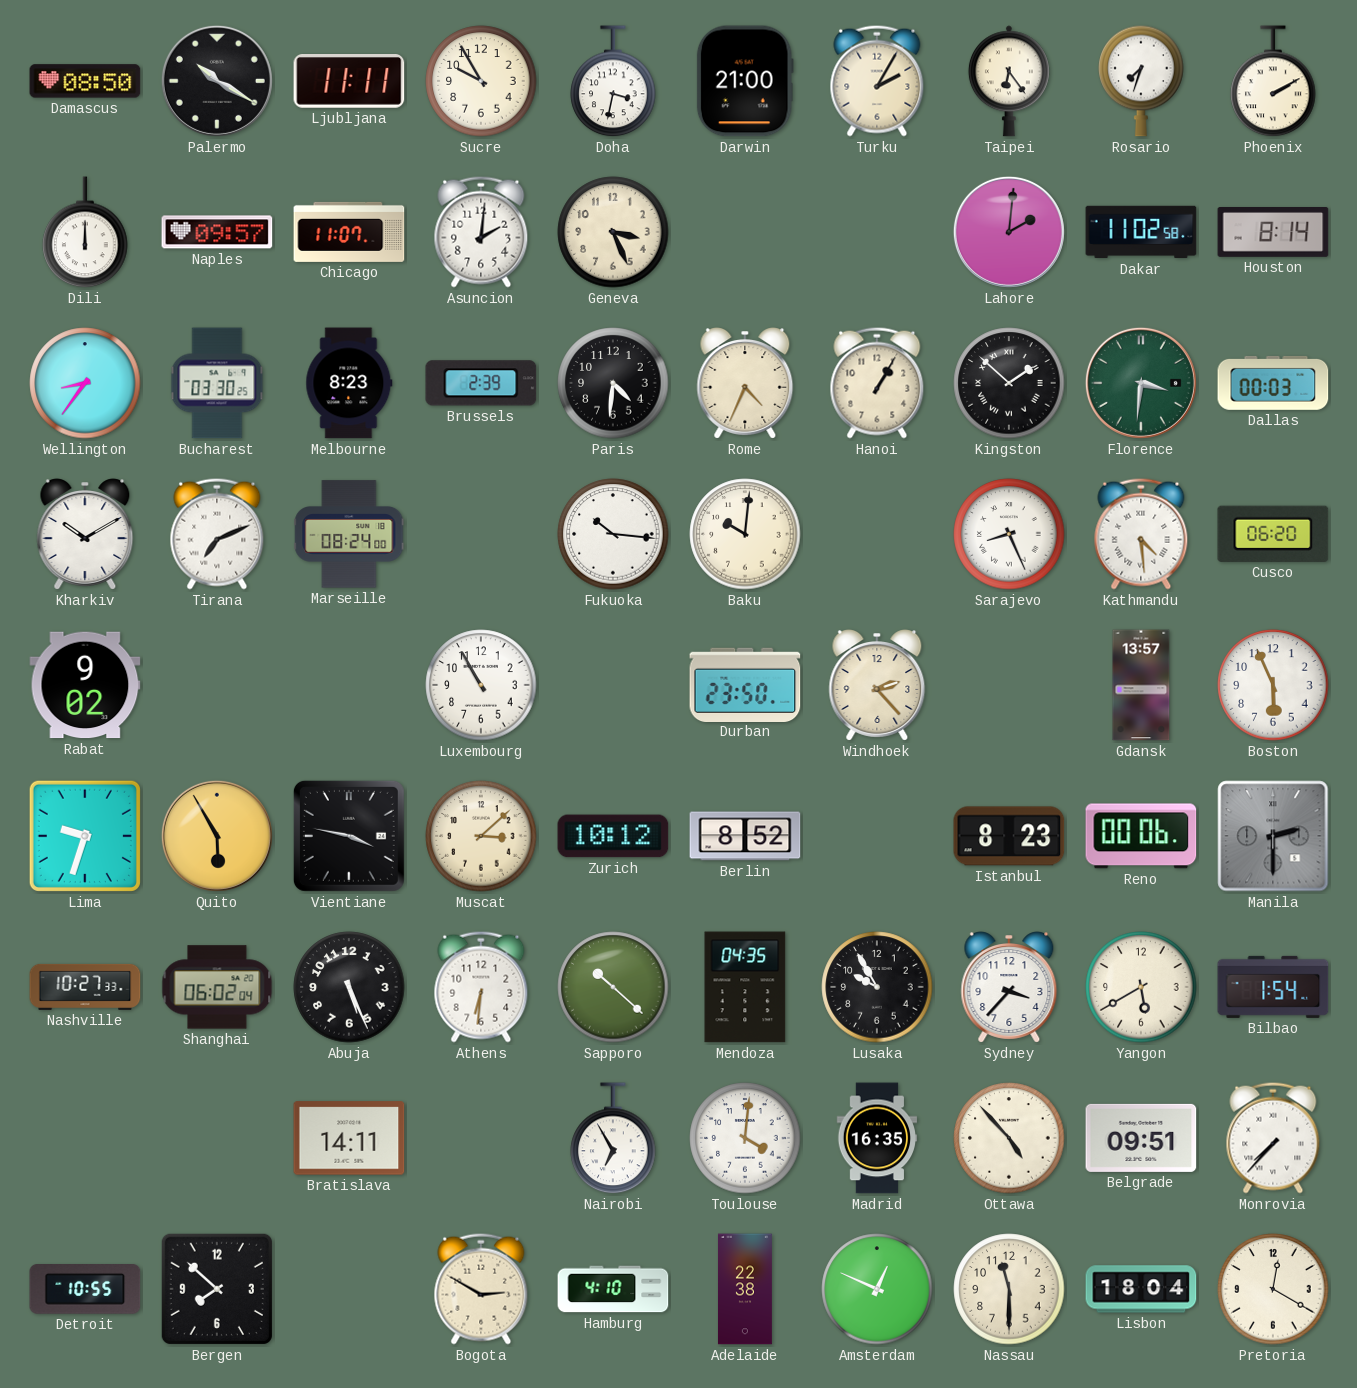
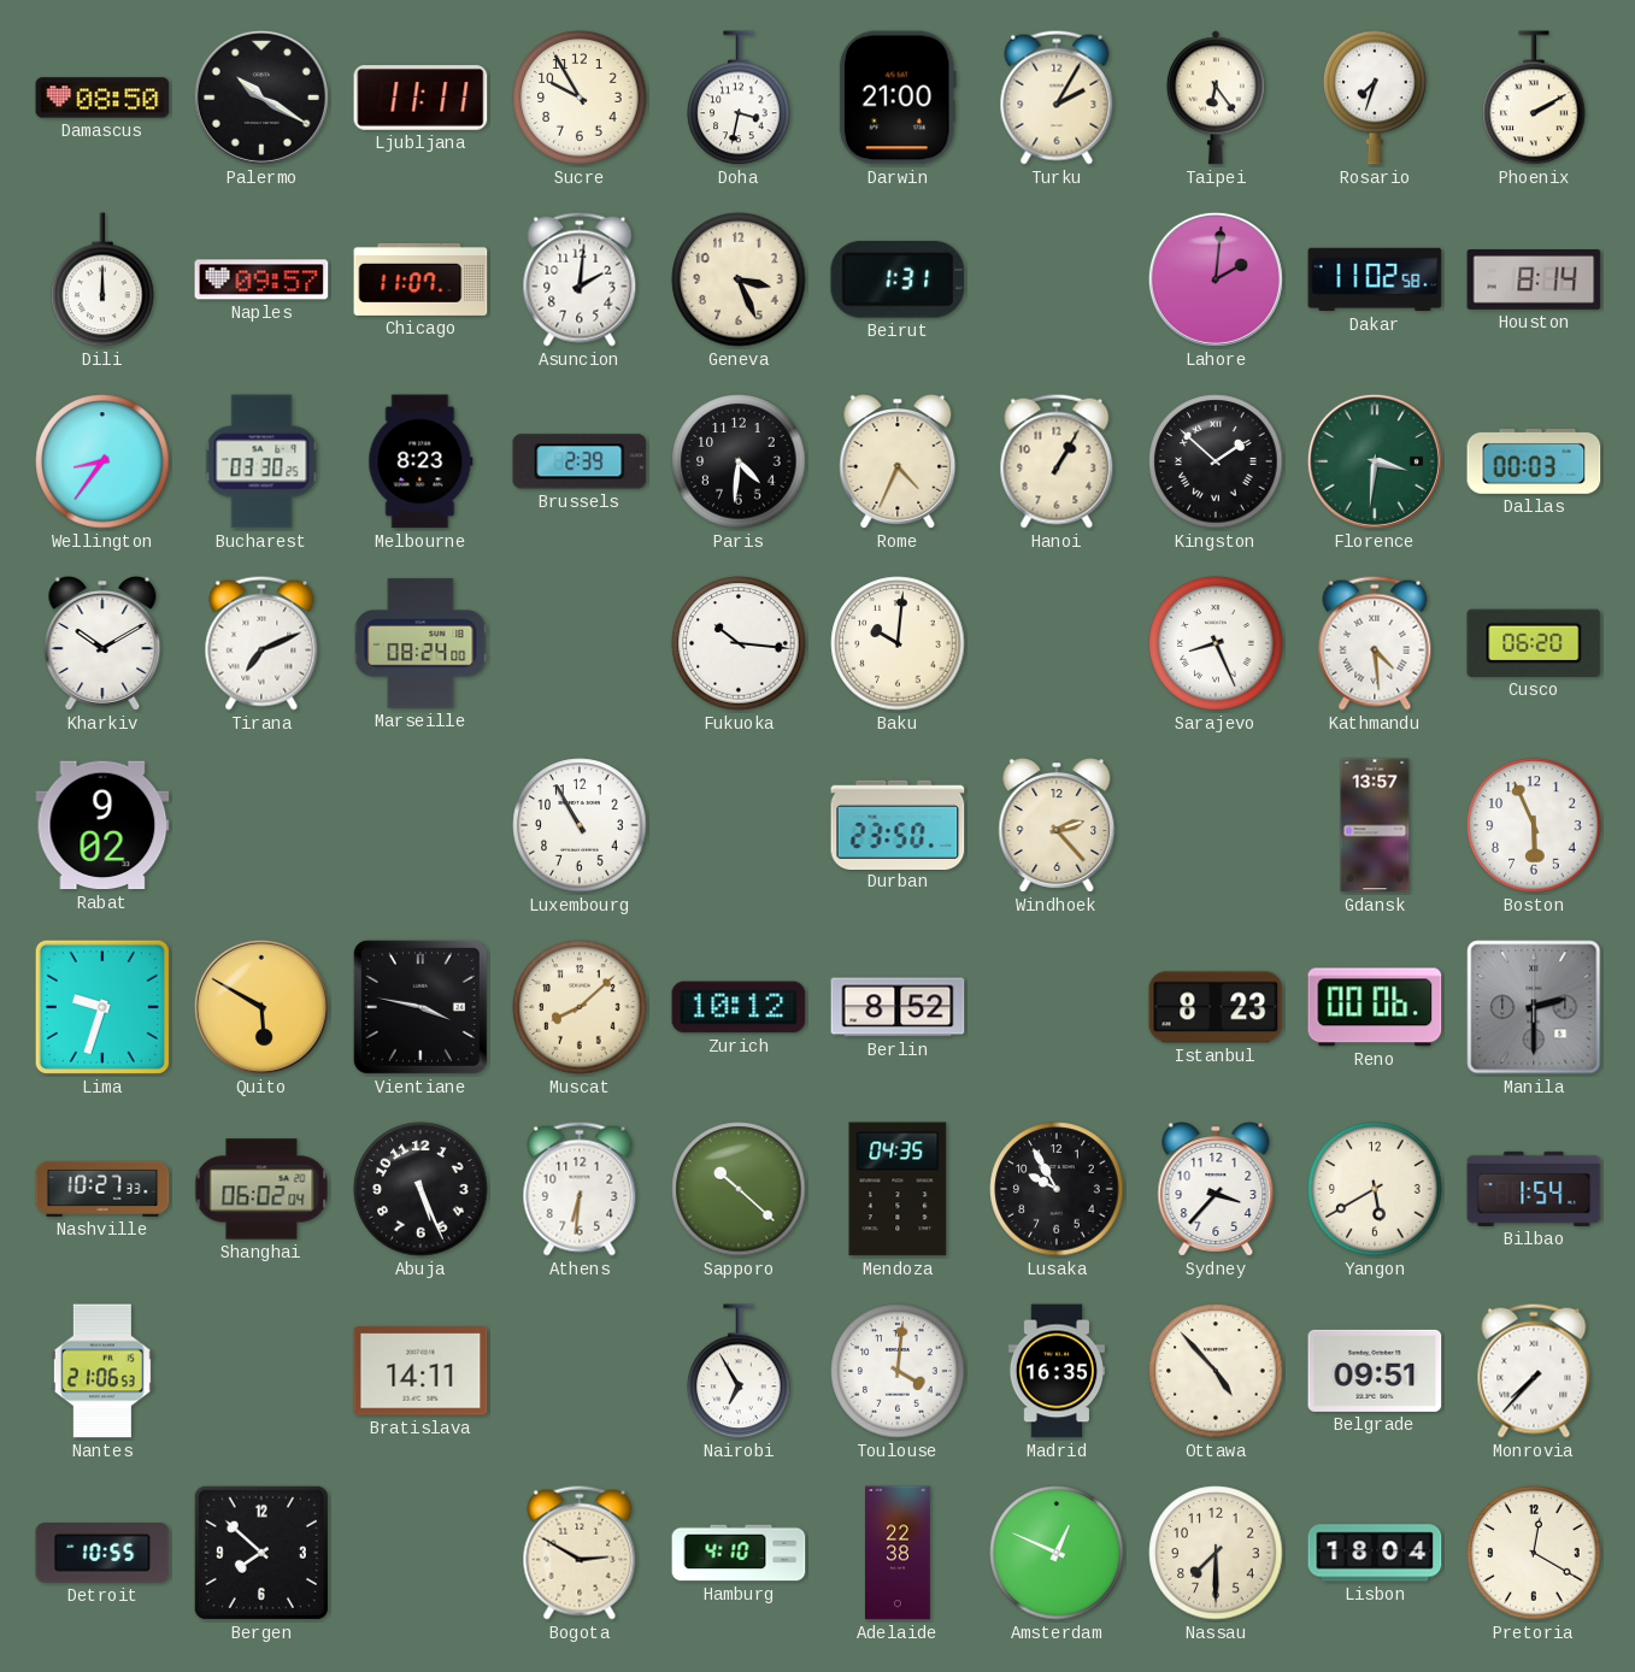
Beirut: none -> 1:31 (898, 279)
Quito: 5:55 -> 5:50 (261, 1007)
Muscat: 3:08 -> 8:08 (580, 1007)
Nantes: none -> 21:06 (102, 1371)
Nassau: 11:30 -> 7:30 (1216, 1553)
